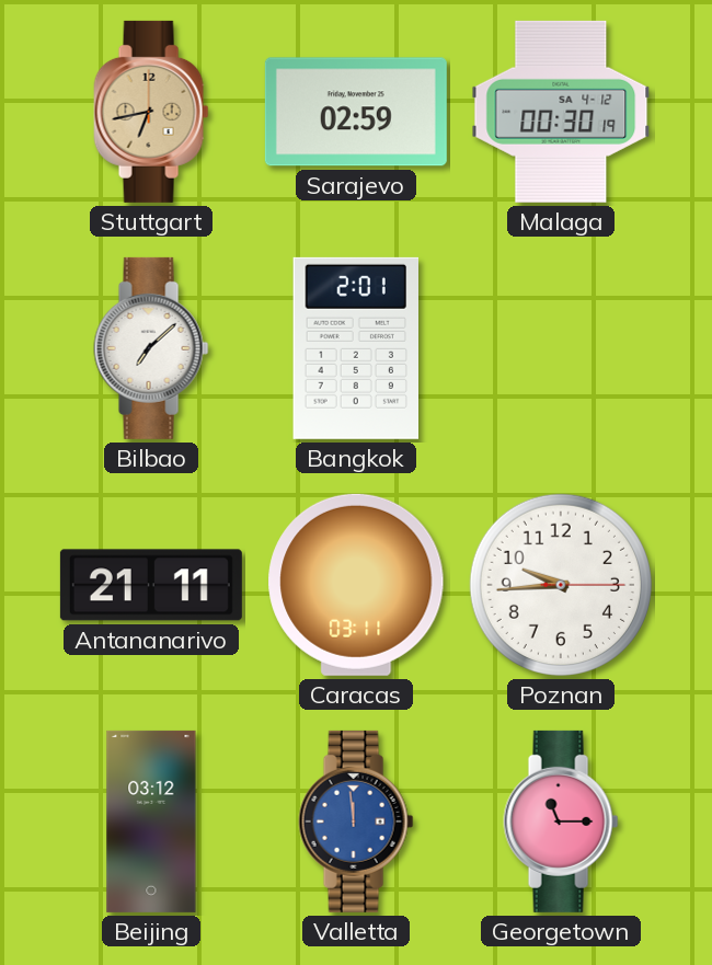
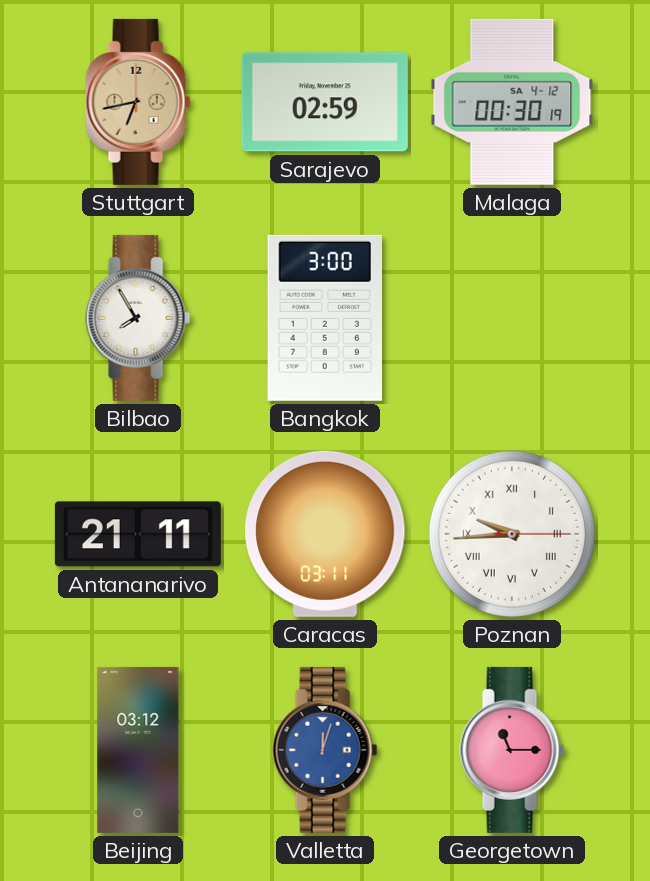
Bilbao: 7:08 -> 7:55 (138, 318)
Bangkok: 2:01 -> 3:00 (324, 318)
Poznan numerals: Arabic -> Roman (512, 534)
Valletta: 11:59 -> 12:03 (325, 750)
